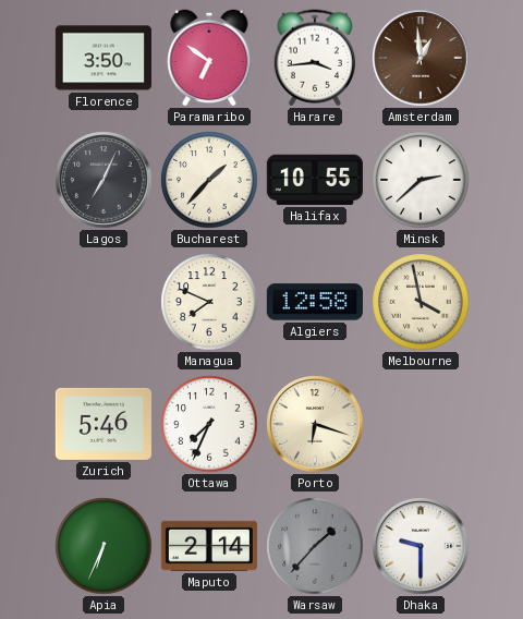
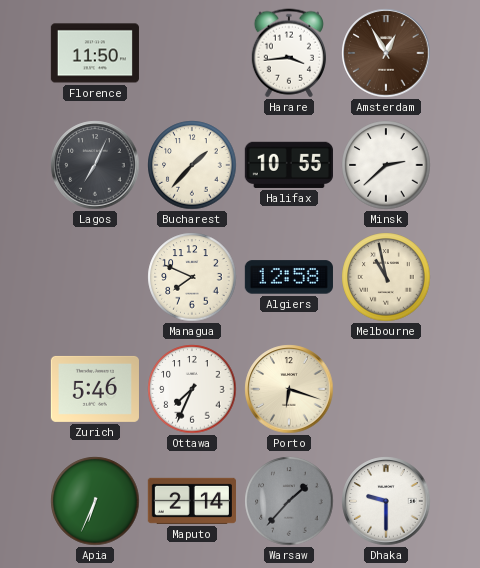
Florence: 3:50 -> 11:50 (95, 53)
Paramaribo: 6:51 -> none (209, 58)
Amsterdam: 12:59 -> 12:55 (386, 53)
Melbourne: 3:58 -> 10:58 (386, 277)
